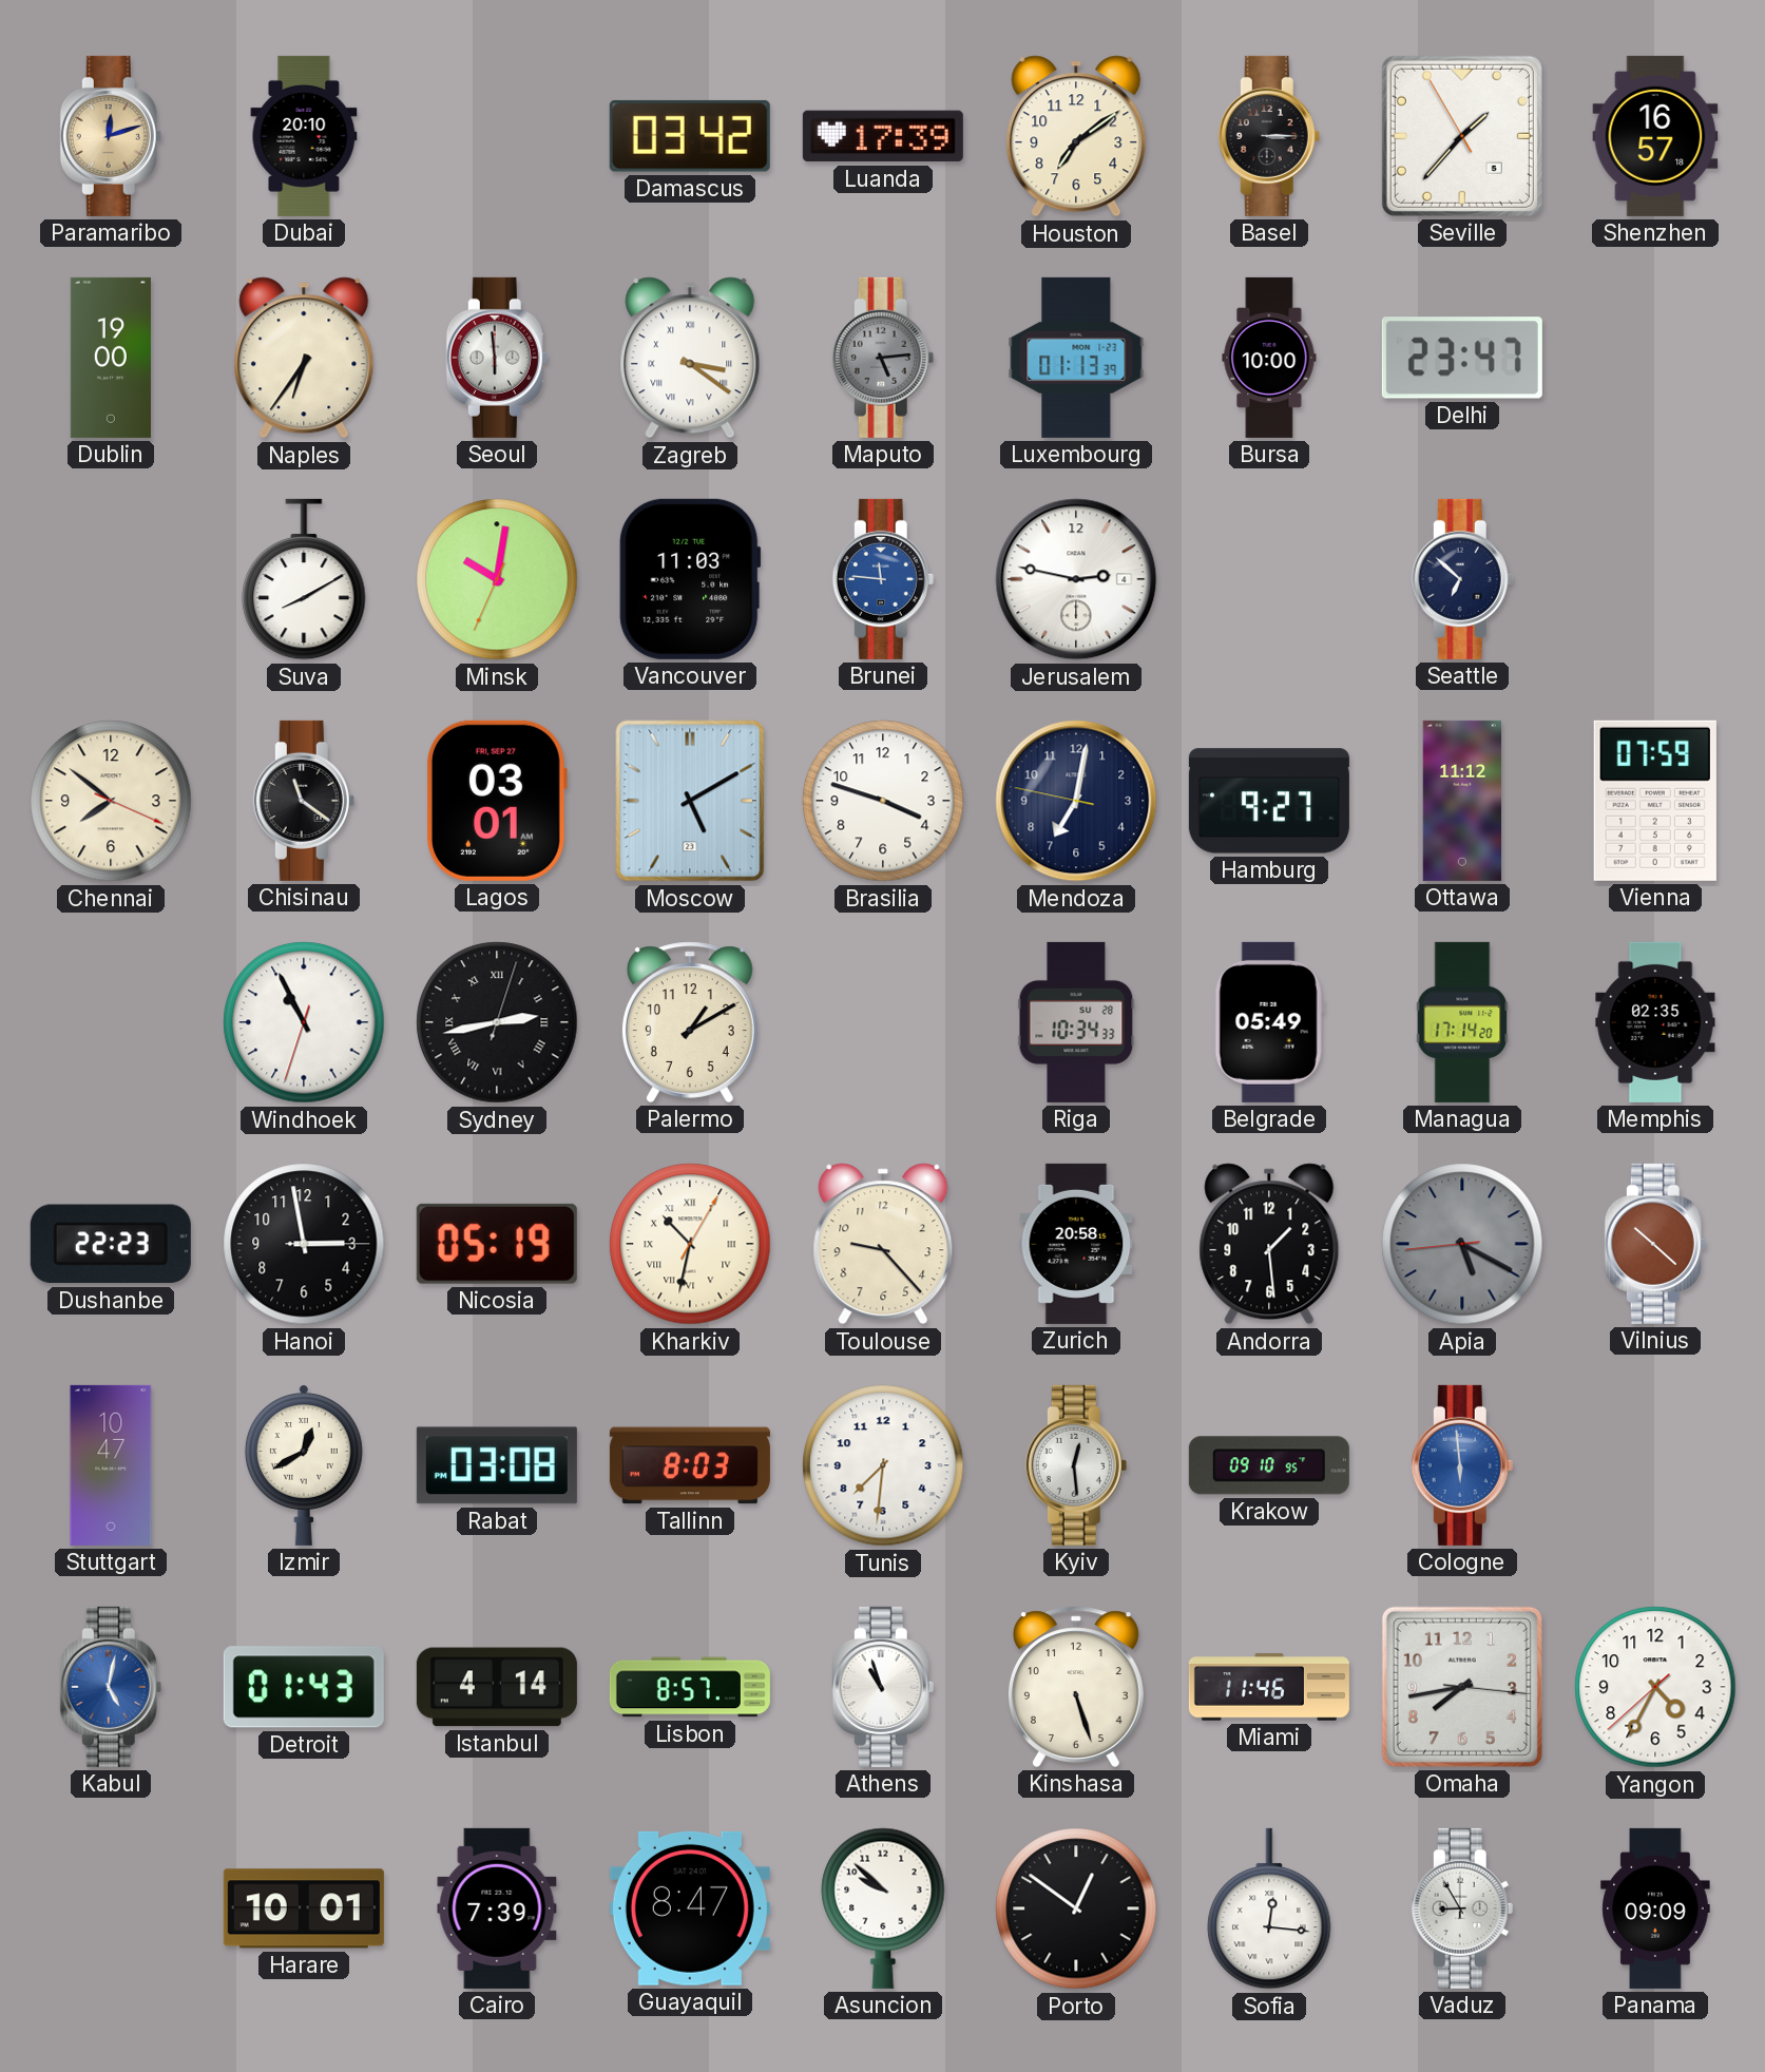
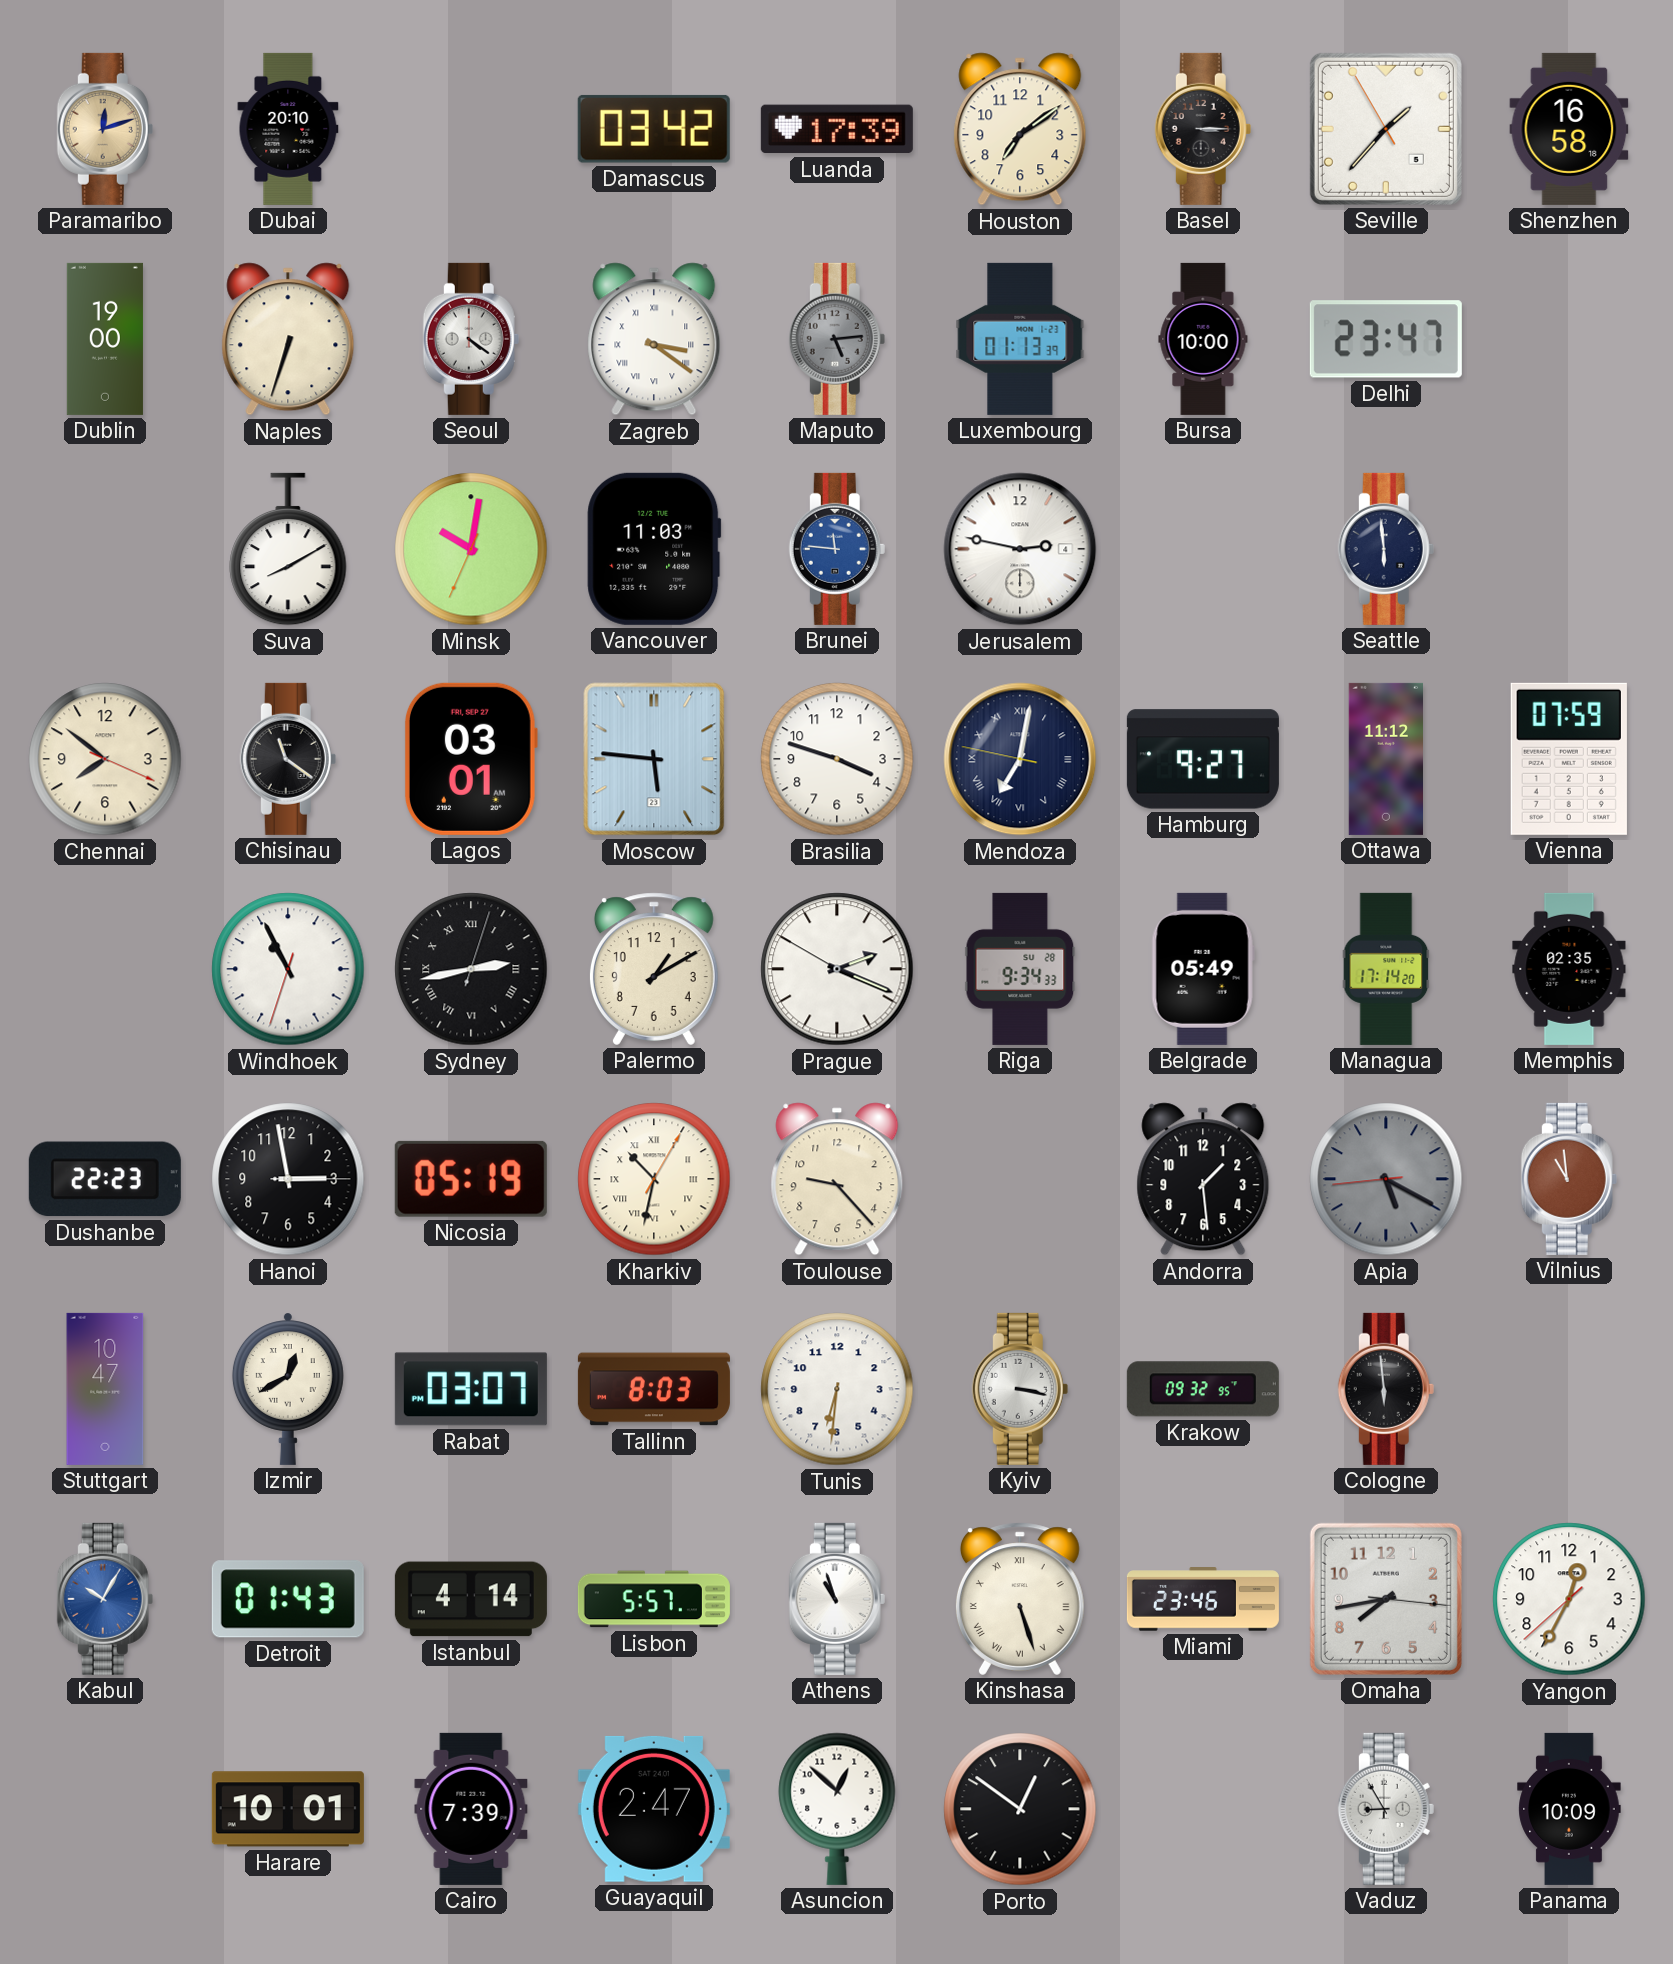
Shenzhen: 16:57 -> 16:58 (1569, 129)
Naples: 6:36 -> 6:33 (288, 339)
Seoul: 5:59 -> 4:21 (471, 339)
Seattle: 6:52 -> 5:59 (1386, 549)
Moscow: 5:10 -> 5:46 (654, 759)
Mendoza numerals: Arabic -> Roman (1020, 759)
Prague: none -> 2:18 (837, 969)
Riga: 10:34 -> 9:34 (1020, 969)
Zurich: 20:58 -> none (1076, 1244)
Vilnius: 10:22 -> 10:59 (1569, 1179)
Rabat: 03:08 -> 03:07 (471, 1389)
Tunis: 7:31 -> 6:31 (837, 1389)
Kyiv: 12:29 -> 3:17 (1020, 1389)
Krakow: 09:10 -> 09:32 (1203, 1389)
Cologne dial: blue -> black (1386, 1389)
Kabul: 5:02 -> 10:05 (105, 1599)
Lisbon: 8:57 -> 5:57 (654, 1599)
Kinshasa numerals: Arabic -> Roman (1020, 1599)
Miami: 11:46 -> 23:46 (1203, 1599)
Yangon: 4:34 -> 12:34 (1569, 1599)
Guayaquil: 8:47 -> 2:47 (654, 1809)
Asuncion: 9:52 -> 12:52 (837, 1809)
Sofia: 12:16 -> none (1269, 1908)
Panama: 09:09 -> 10:09 (1569, 1809)
